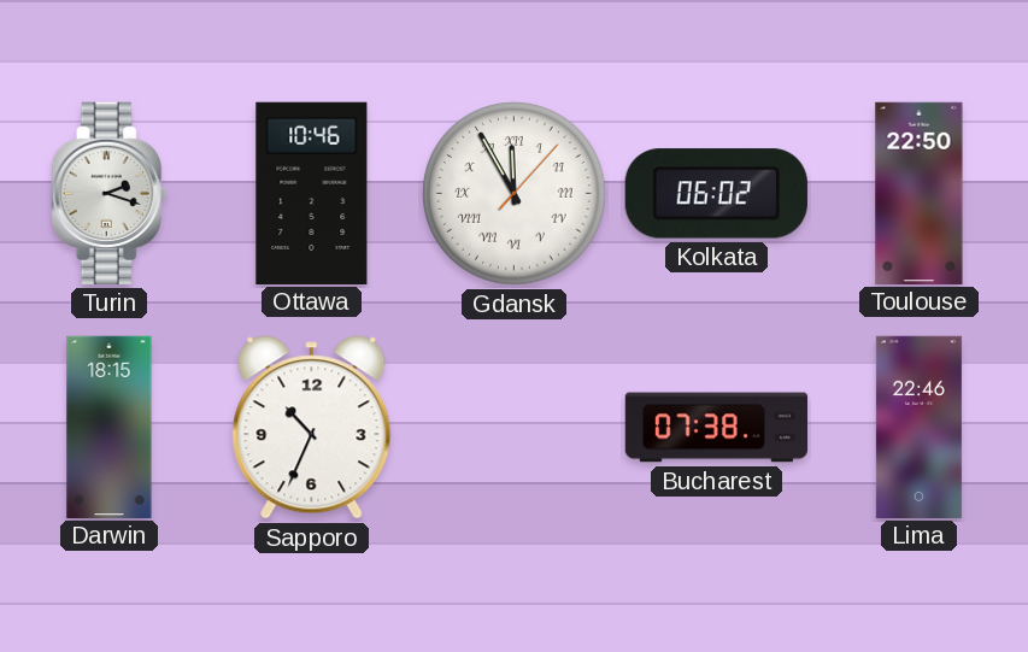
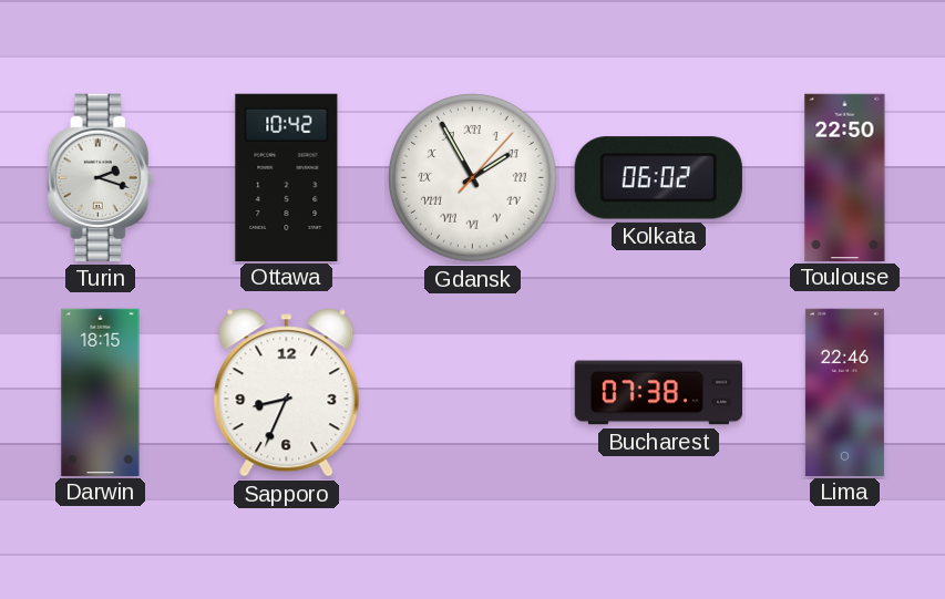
Ottawa: 10:46 -> 10:42 (287, 177)
Gdansk: 11:55 -> 1:55 (473, 178)
Sapporo: 10:34 -> 8:34 (287, 393)
